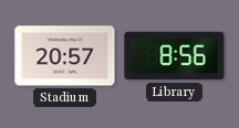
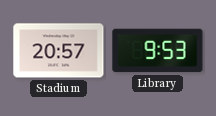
Library: 8:56 -> 9:53 (158, 51)
